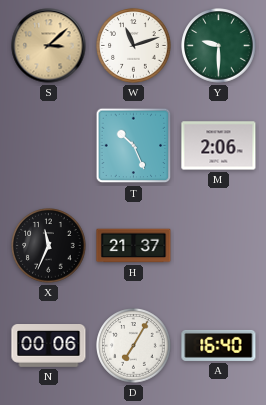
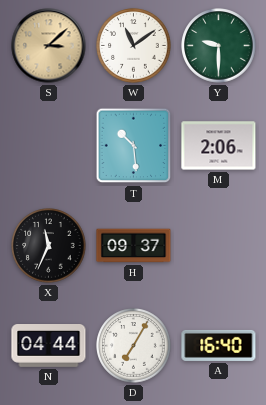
W: 11:12 -> 11:09 (134, 46)
T: 10:26 -> 10:29 (134, 146)
H: 21:37 -> 09:37 (134, 246)
N: 00:06 -> 04:44 (49, 346)
